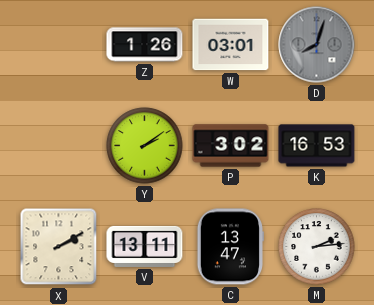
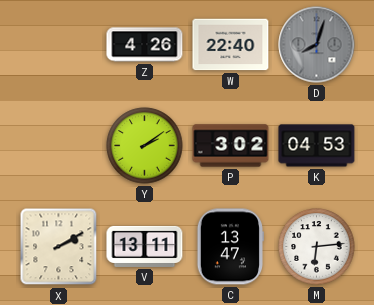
Z: 1:26 -> 4:26 (145, 45)
W: 03:01 -> 22:40 (231, 45)
K: 16:53 -> 04:53 (317, 146)
M: 2:14 -> 6:14 (317, 247)
